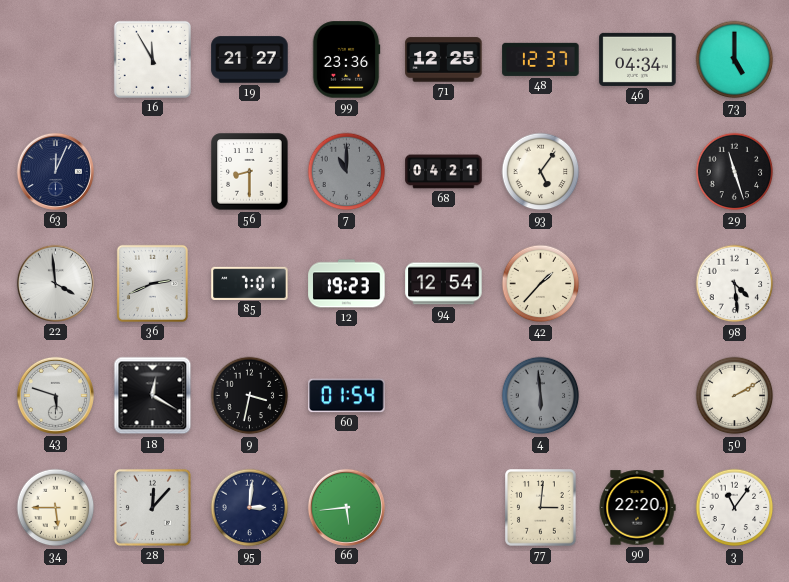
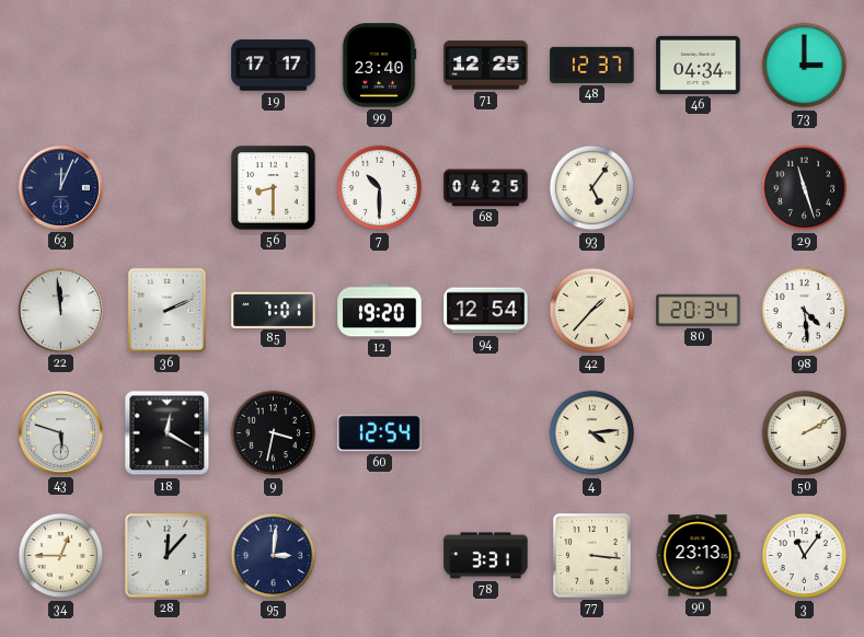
16: 11:55 -> none (152, 59)
19: 21:27 -> 17:17 (274, 66)
99: 23:36 -> 23:40 (379, 66)
73: 5:00 -> 3:00 (805, 66)
7: 11:00 -> 10:30 (380, 188)
7 dial: grey -> white (380, 188)
68: 04:21 -> 04:25 (486, 188)
22: 3:59 -> 11:59 (60, 310)
36: 2:41 -> 2:11 (166, 310)
12: 19:23 -> 19:20 (380, 311)
80: none -> 20:34 (699, 310)
60: 01:54 -> 12:54 (380, 433)
4: 5:59 -> 4:14 (592, 433)
4 dial: grey -> cream (592, 433)
34: 5:45 -> 12:45 (61, 556)
66: 5:44 -> none (346, 507)
78: none -> 3:31 (486, 556)
77: 3:01 -> 3:16 (592, 556)
90: 22:20 -> 23:13 (698, 556)
